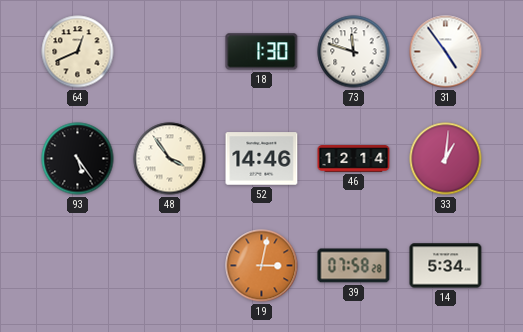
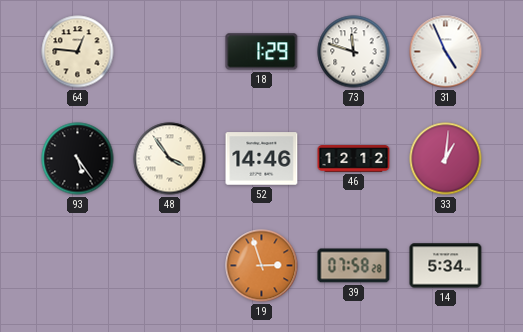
64: 12:41 -> 12:46 (78, 52)
18: 1:30 -> 1:29 (262, 52)
31: 4:54 -> 4:56 (446, 52)
46: 12:14 -> 12:12 (354, 159)
19: 3:02 -> 2:57 (262, 266)
